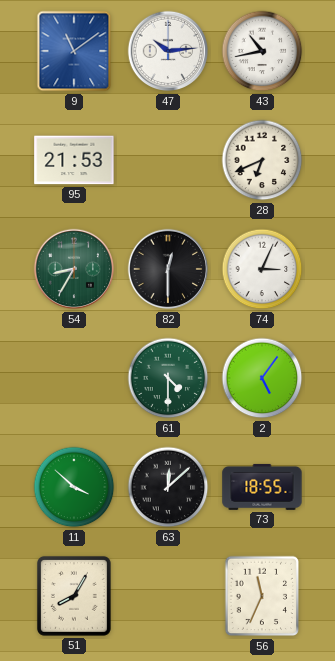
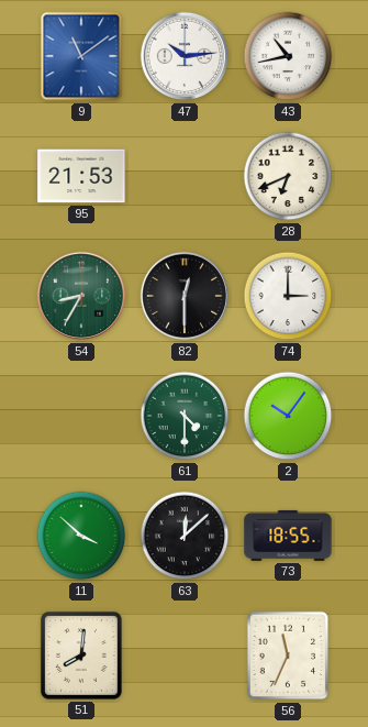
74: 3:04 -> 3:00 (288, 296)
2: 5:06 -> 10:06 (288, 416)
51: 8:05 -> 8:01 (81, 656)
